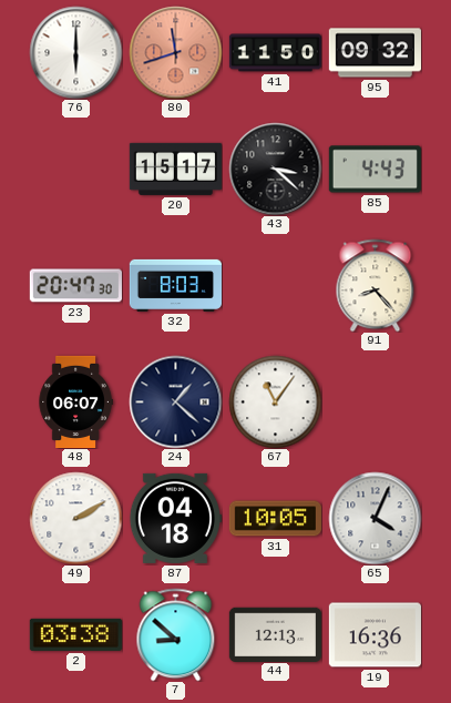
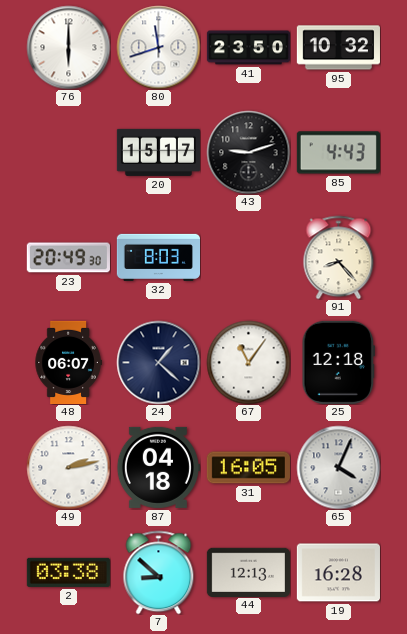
80 dial: salmon -> white (158, 47)
41: 11:50 -> 23:50 (248, 48)
95: 09:32 -> 10:32 (338, 48)
43: 3:22 -> 9:12 (248, 152)
23: 20:47 -> 20:49 (68, 258)
25: none -> 12:18 (338, 362)
49: 2:10 -> 2:13 (68, 467)
31: 10:05 -> 16:05 (248, 468)
19: 16:36 -> 16:28 (338, 573)
